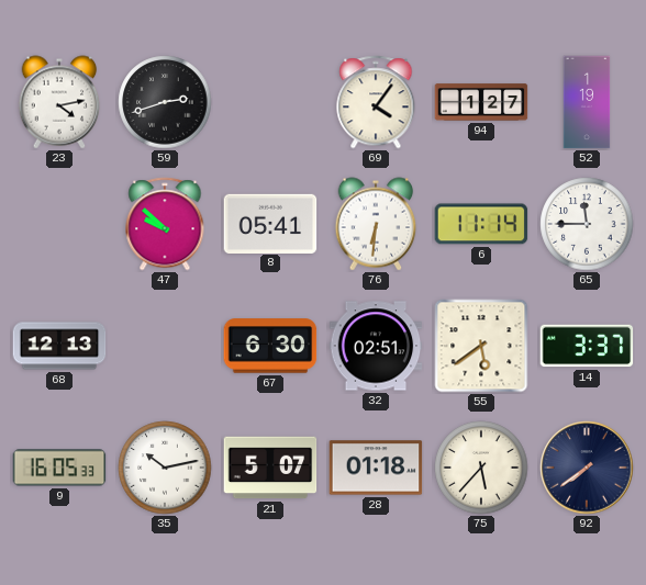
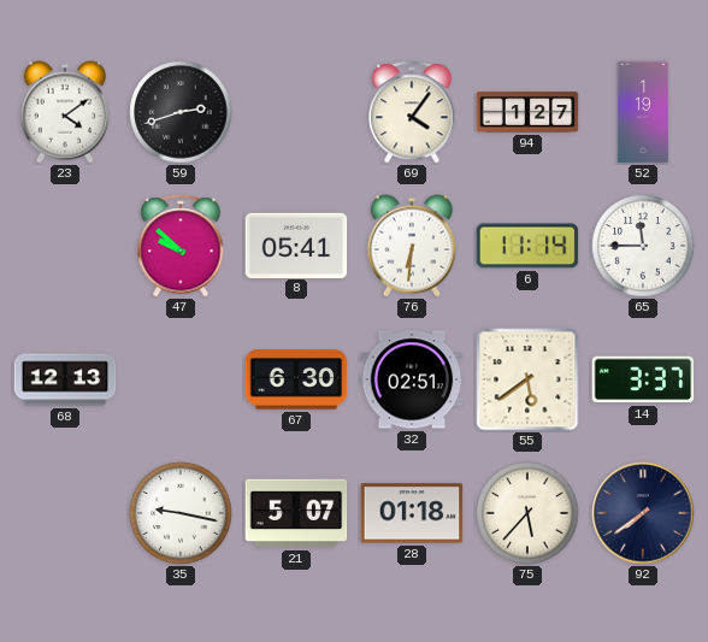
23: 4:13 -> 4:09 (65, 112)
9: 16:05 -> none (59, 468)
35: 10:13 -> 9:17 (181, 513)
